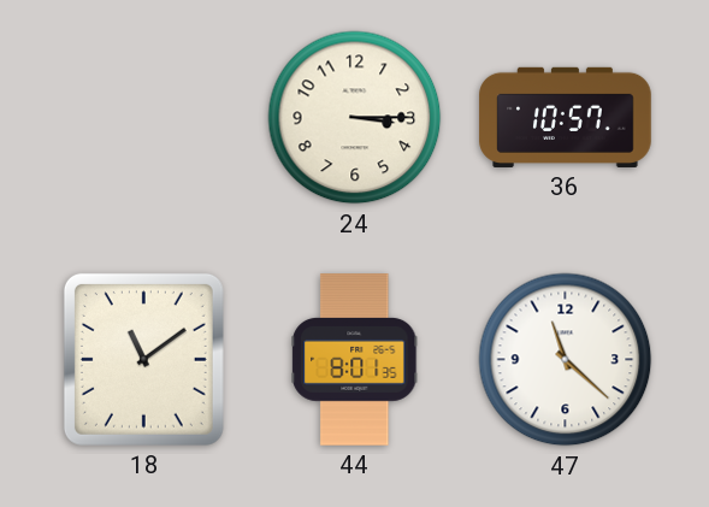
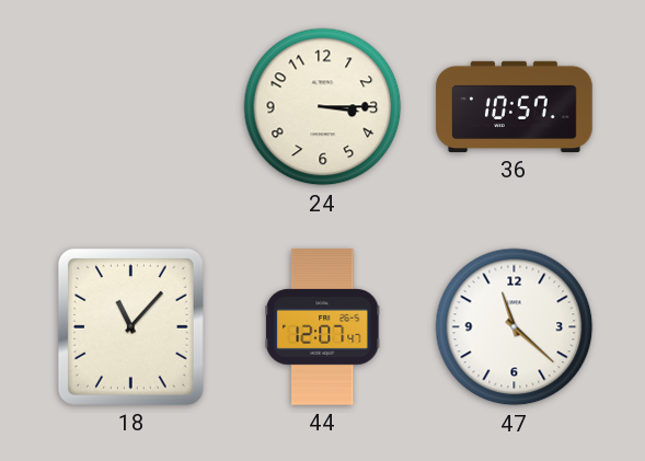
18: 11:09 -> 11:07 (130, 326)
44: 8:01 -> 12:07 (323, 327)
